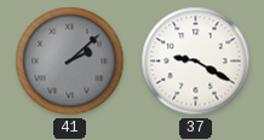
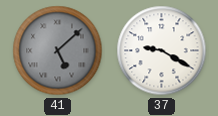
41: 2:08 -> 5:08 (58, 51)
